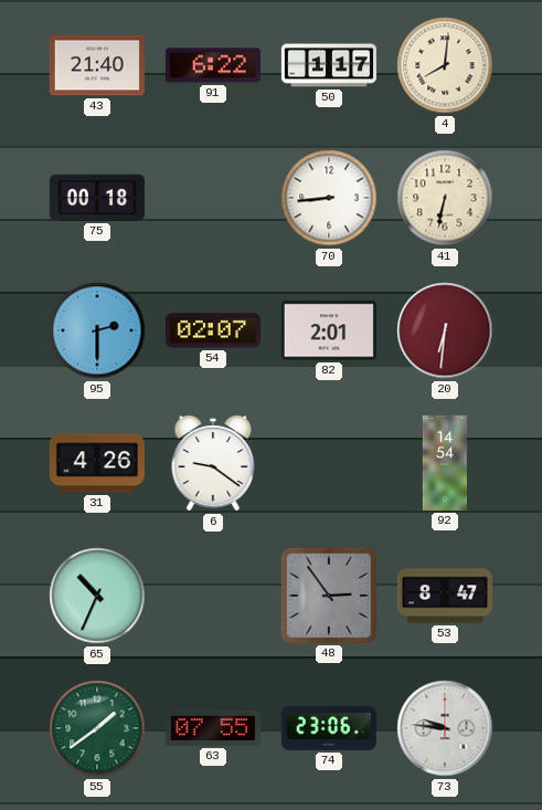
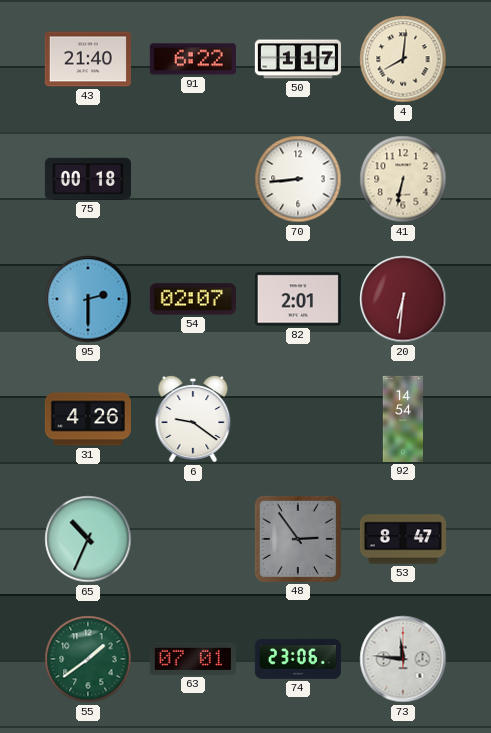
63: 07:55 -> 07:01 (193, 659)
73: 9:46 -> 11:46 (403, 659)
